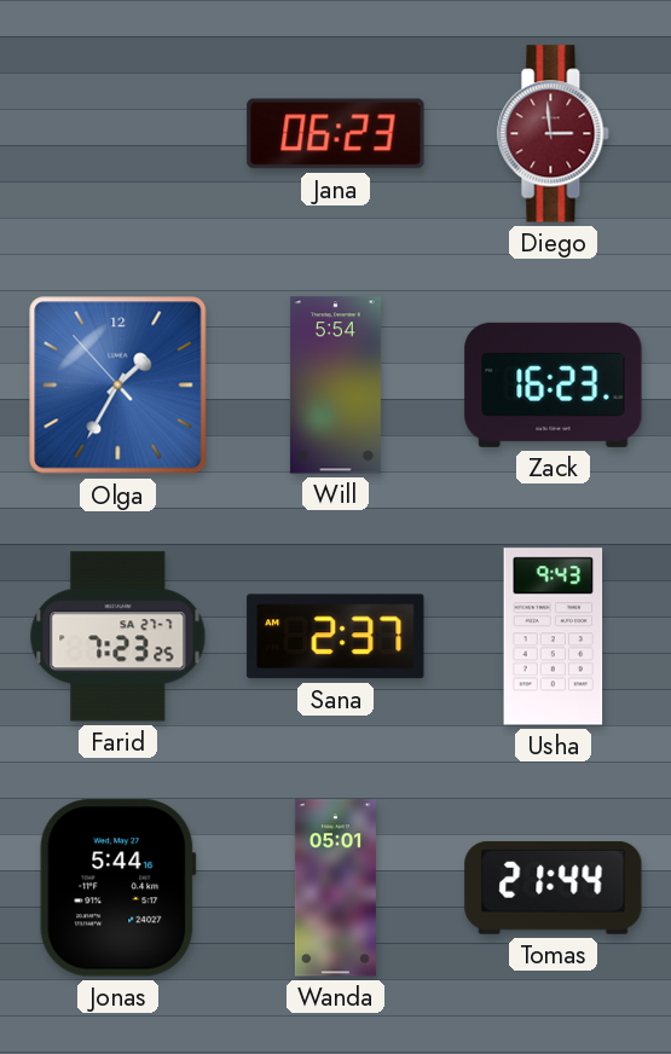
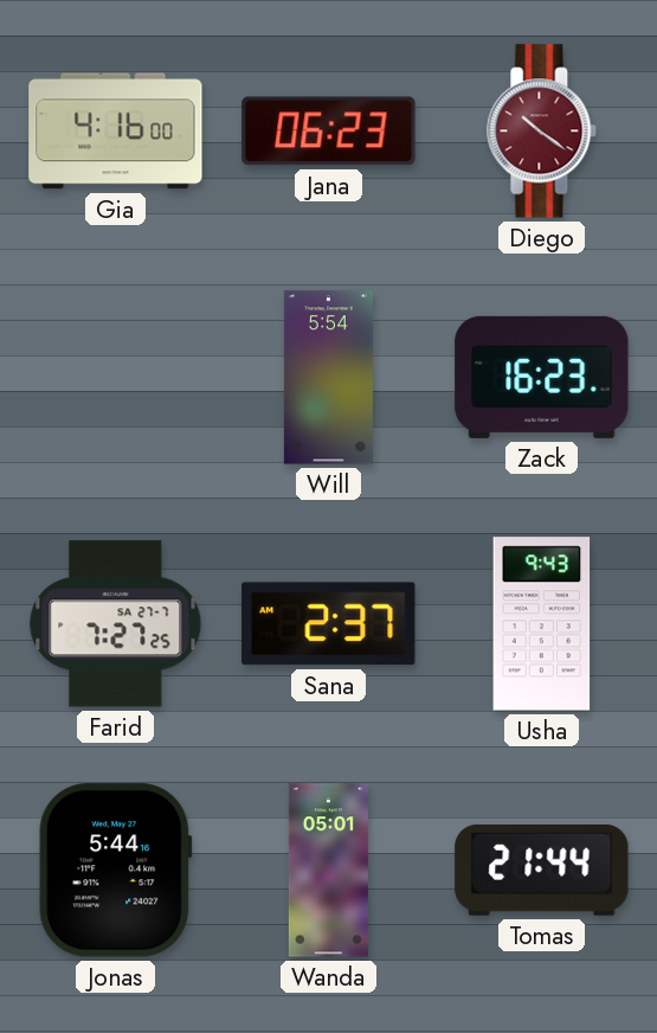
Gia: none -> 4:16 (116, 131)
Diego: 2:59 -> 10:21 (542, 131)
Olga: 1:34 -> none (118, 386)
Farid: 7:23 -> 7:27 (116, 624)
